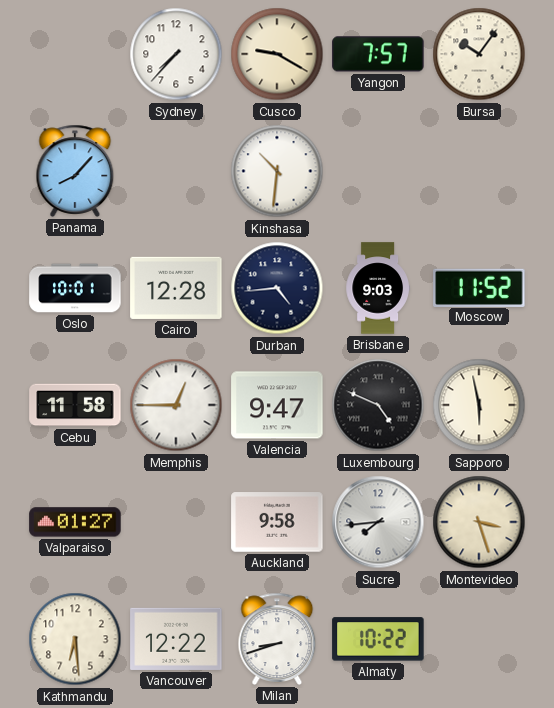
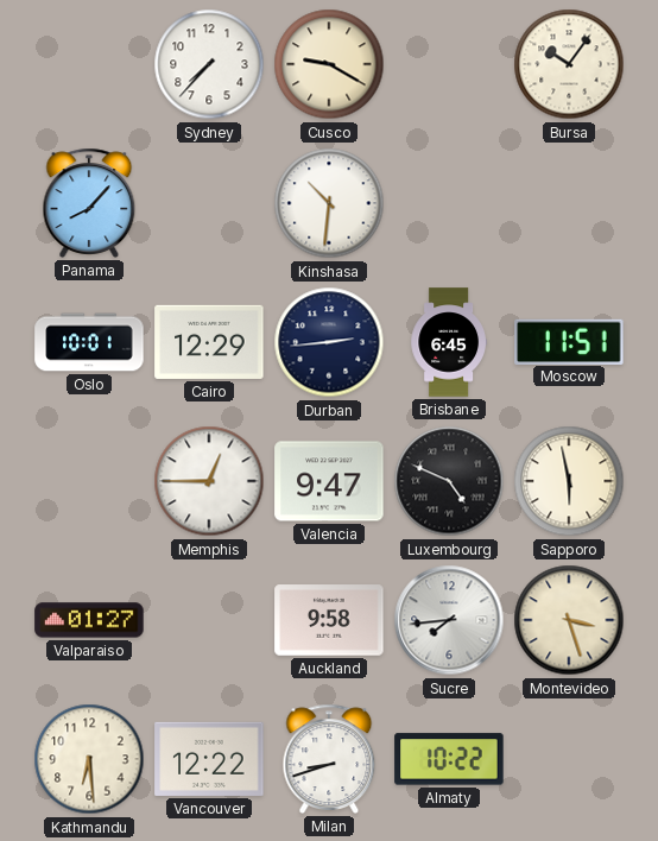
Yangon: 7:57 -> none (378, 54)
Cairo: 12:28 -> 12:29 (209, 342)
Durban: 4:44 -> 2:44 (329, 342)
Brisbane: 9:03 -> 6:45 (448, 342)
Moscow: 11:52 -> 11:51 (569, 341)
Cebu: 11:58 -> none (75, 405)
